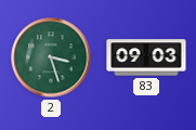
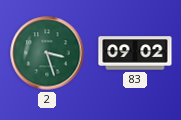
83: 09:03 -> 09:02 (135, 53)
